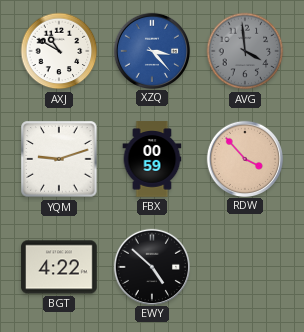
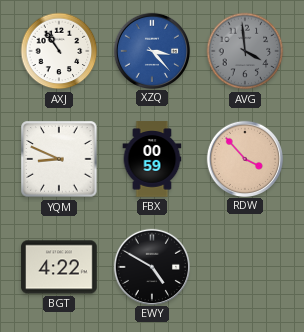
AXJ: 10:50 -> 10:54 (59, 51)
YQM: 9:12 -> 8:49 (59, 159)
EWY: 4:52 -> 4:50 (151, 266)
